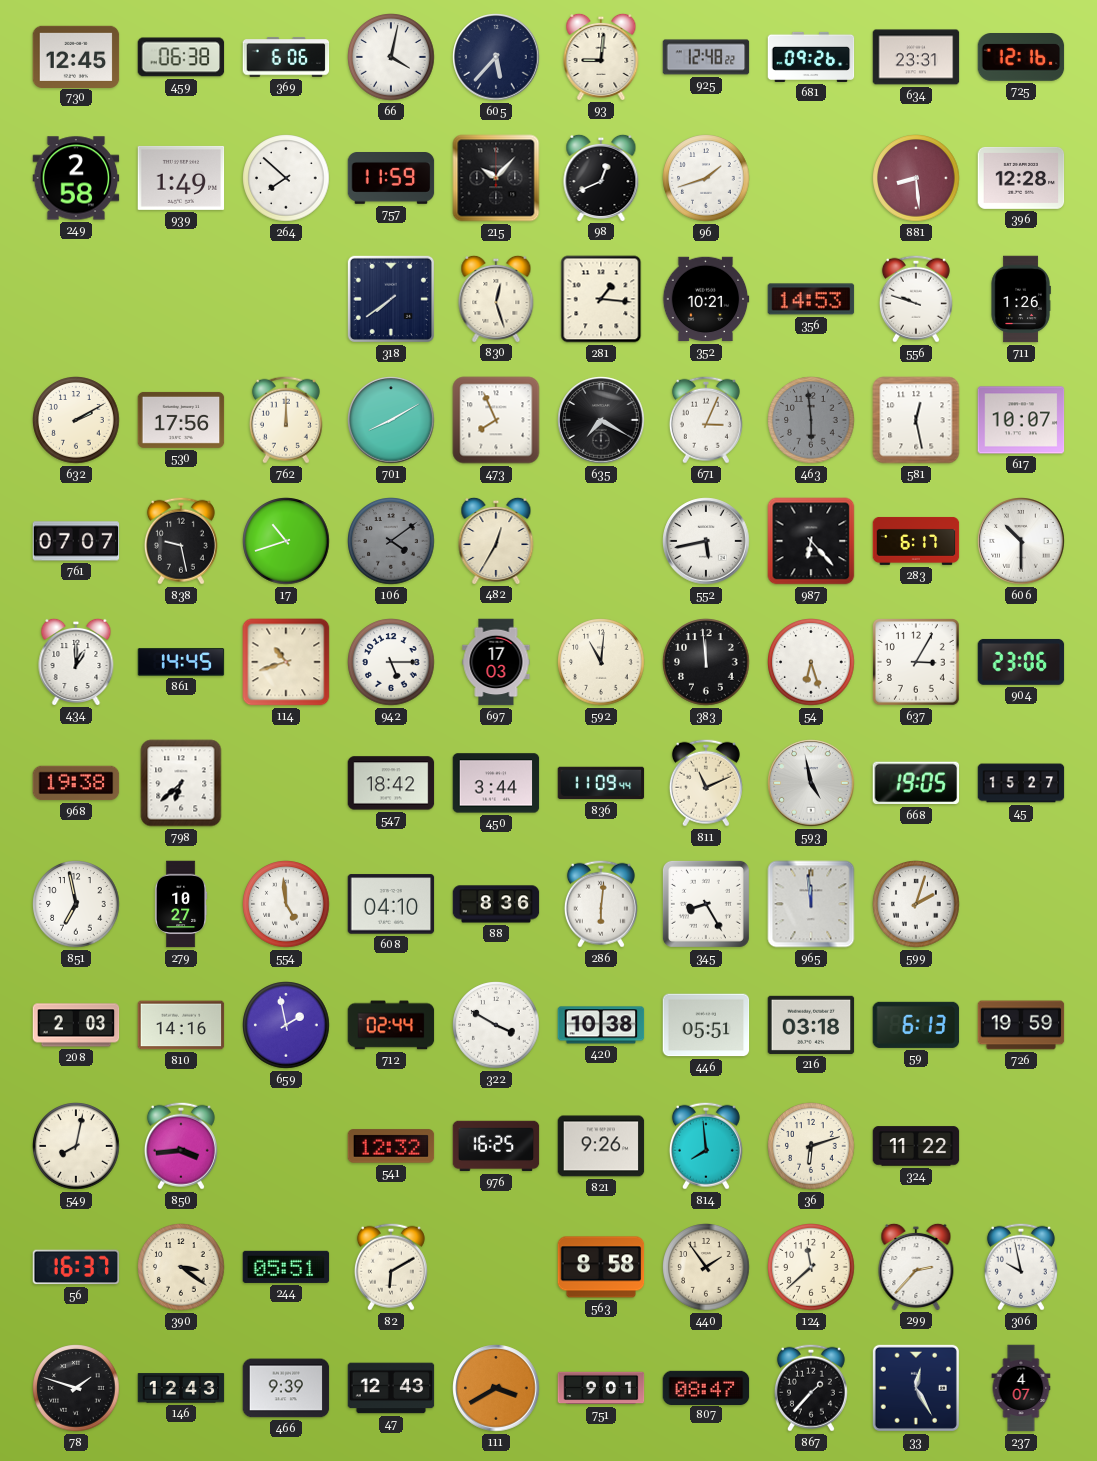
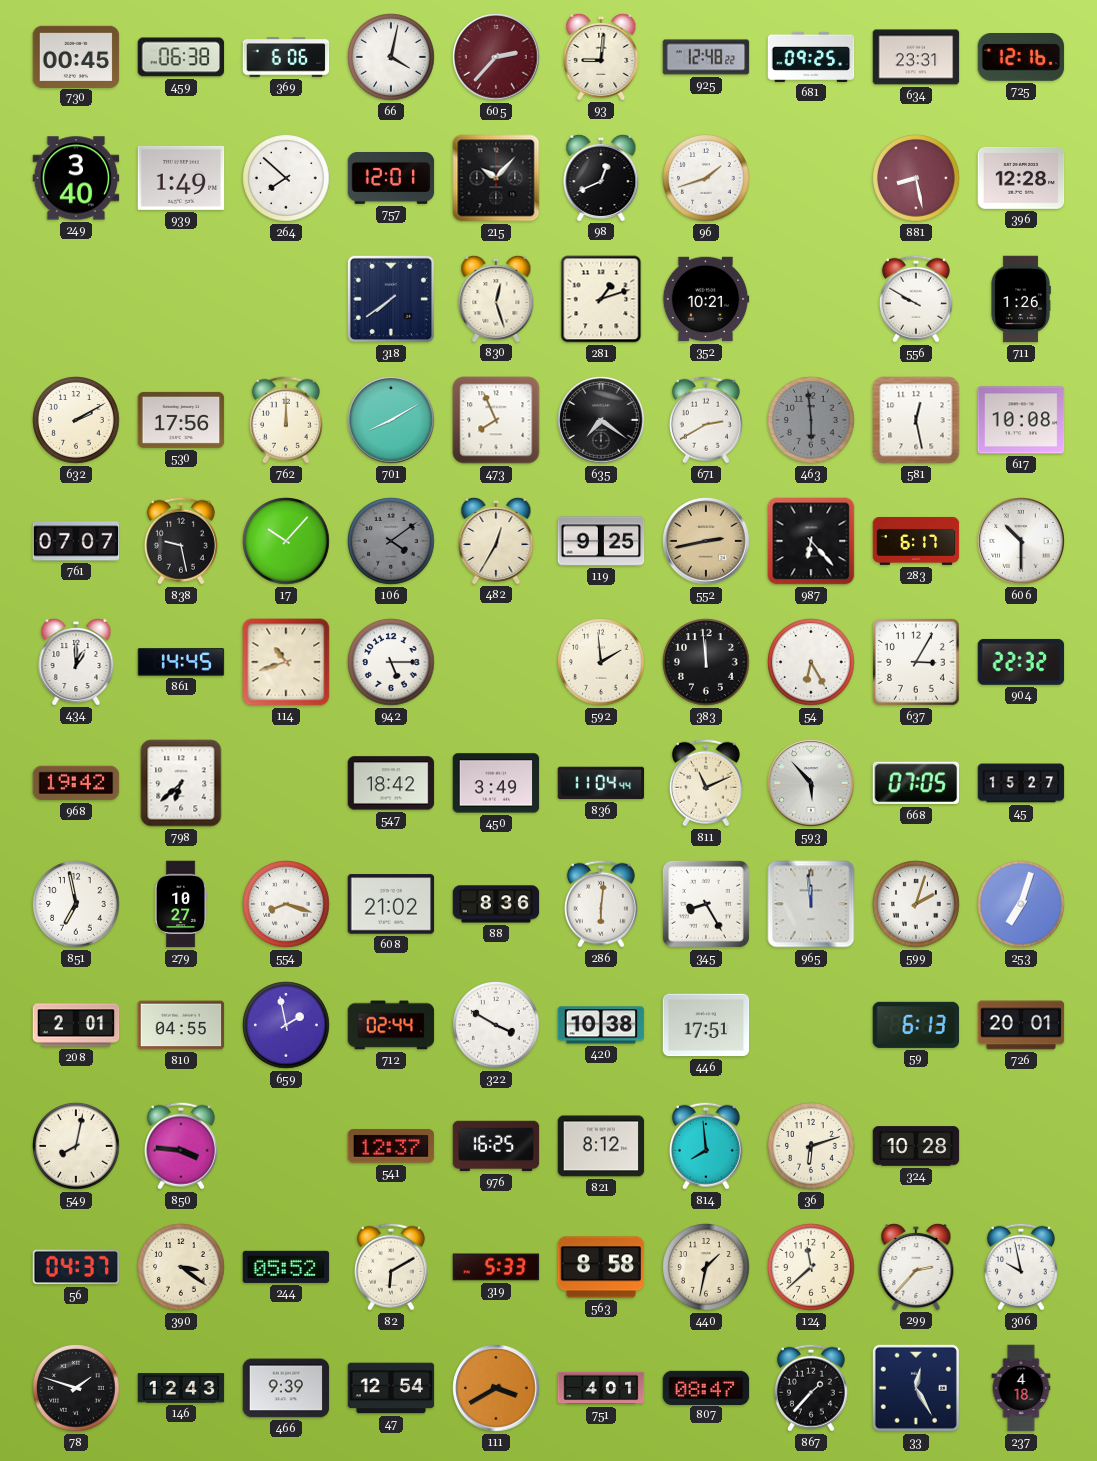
730: 12:45 -> 00:45 (76, 56)
605: 5:37 -> 2:37 (496, 57)
605 dial: navy -> burgundy (496, 57)
681: 09:26 -> 09:25 (811, 57)
249: 2:58 -> 3:40 (76, 178)
757: 11:59 -> 12:01 (391, 179)
881: 8:29 -> 8:28 (916, 178)
281: 1:16 -> 1:12 (601, 299)
356: 14:53 -> none (811, 299)
556: 9:48 -> 9:50 (916, 299)
635: 7:20 -> 7:21 (601, 420)
671: 3:04 -> 2:40 (706, 420)
617: 10:07 -> 10:08 (1021, 420)
17: 10:42 -> 10:07 (286, 541)
119: none -> 9:25 (601, 541)
552: 5:43 -> 2:43 (706, 541)
552 dial: white -> champagne (706, 541)
697: 17:03 -> none (496, 662)
592: 11:01 -> 1:59 (601, 662)
54: 6:27 -> 6:25 (811, 662)
904: 23:06 -> 22:32 (1021, 662)
968: 19:38 -> 19:42 (76, 783)
450: 3:44 -> 3:49 (496, 783)
836: 11:09 -> 11:04 (601, 783)
593: 4:58 -> 5:53 (811, 783)
668: 19:05 -> 07:05 (916, 783)
554: 4:59 -> 8:18 (286, 904)
608: 04:10 -> 21:02 (391, 904)
253: none -> 7:03 (1021, 904)
208: 2:03 -> 2:01 (76, 1025)
810: 14:16 -> 04:55 (181, 1025)
446: 05:51 -> 17:51 (706, 1025)
216: 03:18 -> none (811, 1025)
726: 19:59 -> 20:01 (1021, 1025)
850: 3:44 -> 3:46 (181, 1146)
541: 12:32 -> 12:37 (391, 1146)
821: 9:26 -> 8:12 (601, 1146)
324: 11:22 -> 10:28 (916, 1146)
56: 16:37 -> 04:37 (76, 1267)
244: 05:51 -> 05:52 (286, 1267)
319: none -> 5:33 (496, 1267)
440: 1:54 -> 1:32 (706, 1267)
47: 12:43 -> 12:54 (391, 1388)
751: 9:01 -> 4:01 (601, 1388)
237: 4:07 -> 4:18 (1021, 1388)
